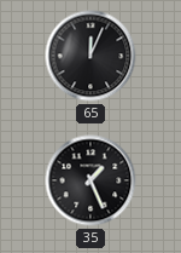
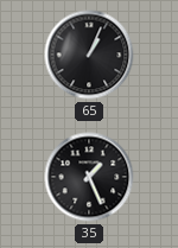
65: 12:04 -> 1:04 (89, 55)
